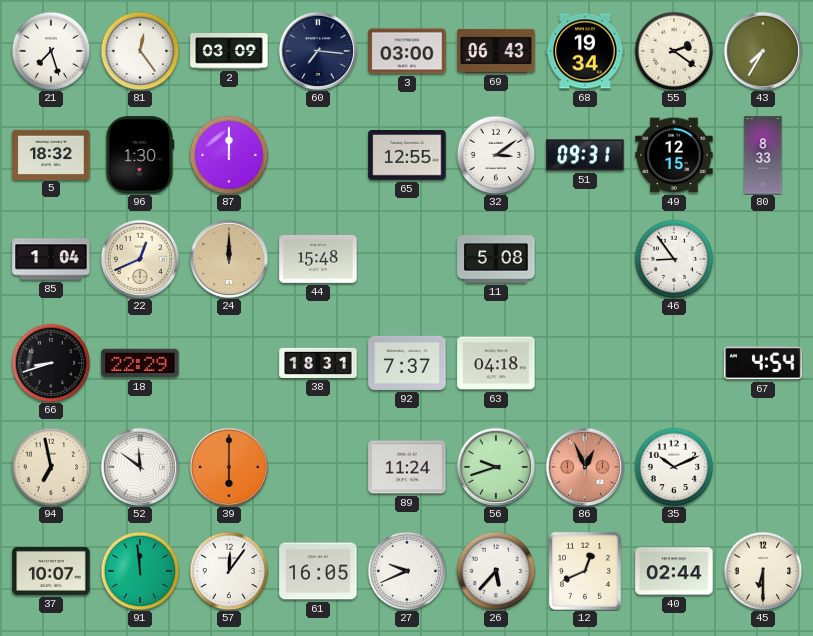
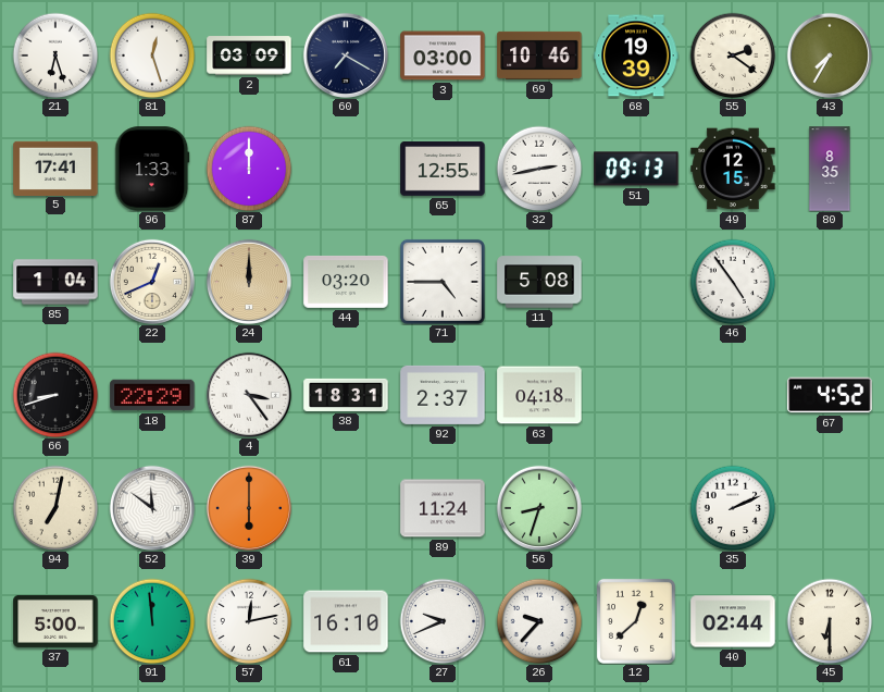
21: 7:27 -> 6:27 (55, 55)
81: 12:24 -> 12:27 (152, 55)
60: 7:16 -> 7:20 (346, 55)
69: 06:43 -> 10:46 (539, 55)
68: 19:34 -> 19:39 (636, 55)
5: 18:32 -> 17:41 (55, 168)
96: 1:30 -> 1:33 (152, 169)
32: 3:09 -> 2:43 (539, 169)
51: 09:31 -> 09:13 (636, 169)
80: 8:33 -> 8:35 (830, 169)
44: 15:48 -> 03:20 (346, 282)
71: none -> 4:45 (443, 282)
46: 8:54 -> 4:54 (733, 282)
4: none -> 3:24 (249, 395)
92: 7:37 -> 2:37 (443, 395)
67: 4:54 -> 4:52 (830, 395)
94: 6:58 -> 7:02 (55, 508)
56: 9:42 -> 8:33 (539, 508)
86: 12:56 -> none (585, 467)
35: 10:11 -> 2:11 (733, 508)
37: 10:07 -> 5:00 (55, 621)
57: 12:06 -> 12:13 (249, 621)
61: 16:05 -> 16:10 (346, 621)
26: 5:37 -> 9:37 (539, 621)
12: 12:41 -> 12:38 (636, 621)
